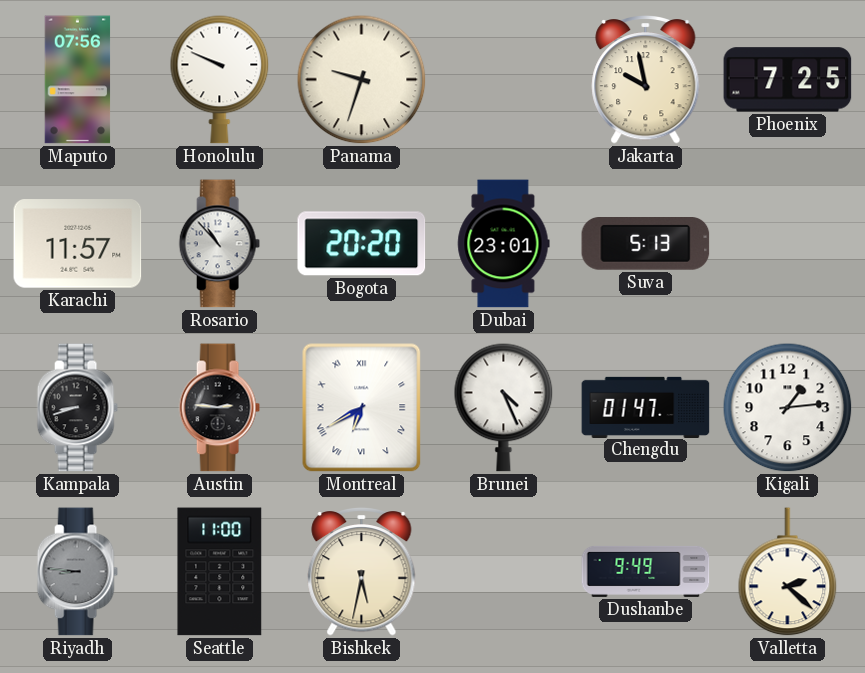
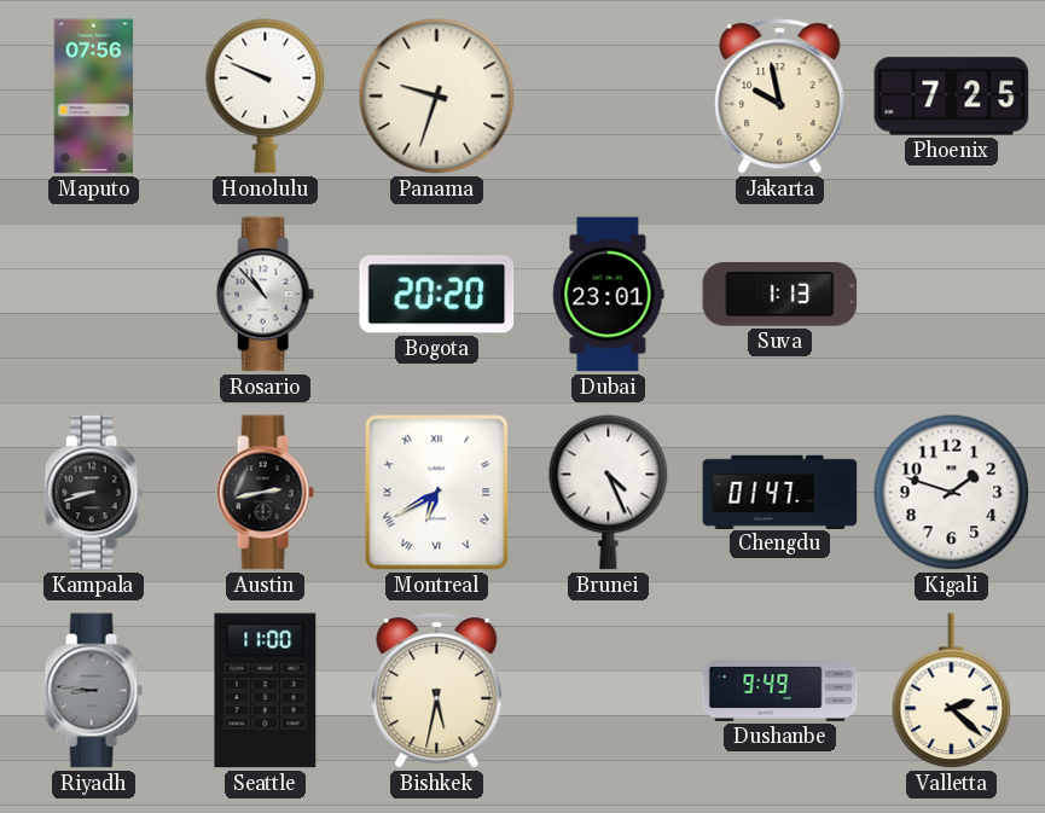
Karachi: 11:57 -> none (78, 244)
Suva: 5:13 -> 1:13 (780, 295)
Austin: 2:46 -> 2:43 (265, 493)
Kigali: 1:14 -> 1:48 (952, 493)
